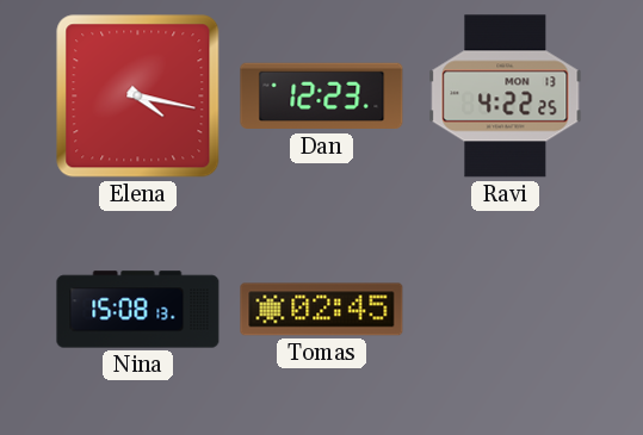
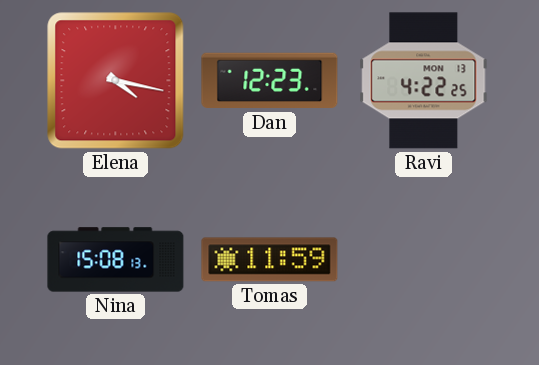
Tomas: 02:45 -> 11:59 (270, 260)
